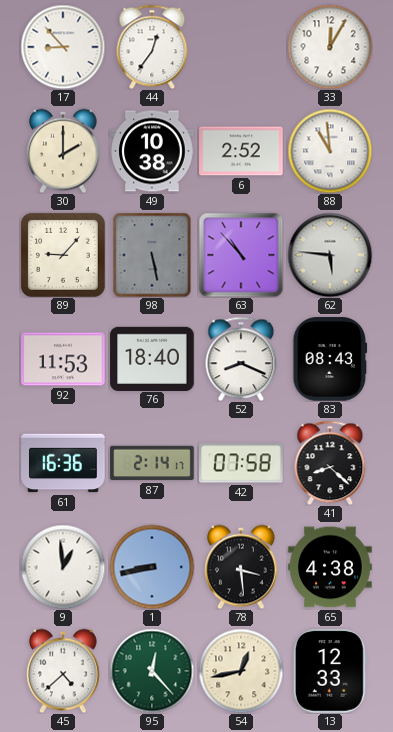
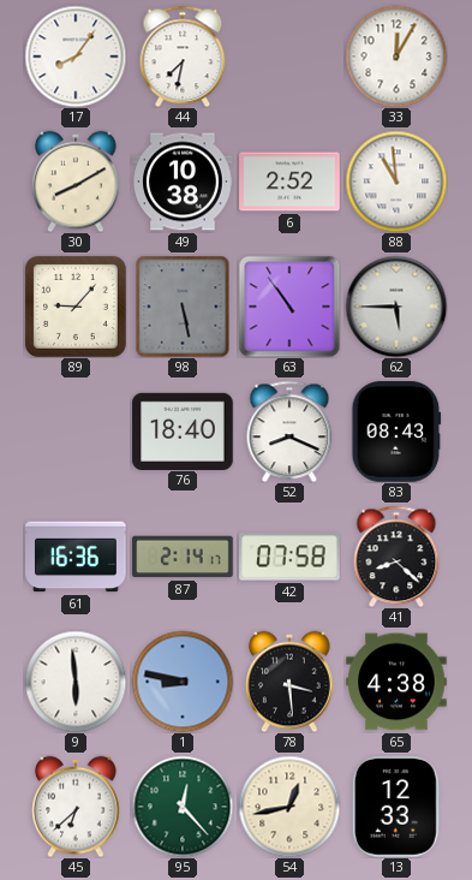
17: 8:53 -> 8:06 (76, 57)
44: 12:36 -> 7:32 (183, 57)
30: 2:00 -> 8:10 (76, 182)
63: 10:53 -> 10:54 (289, 307)
62: 5:46 -> 5:45 (396, 307)
92: 11:53 -> none (63, 359)
9: 12:59 -> 5:59 (76, 682)
1: 8:43 -> 8:47 (183, 682)
45: 4:38 -> 6:38 (76, 807)
